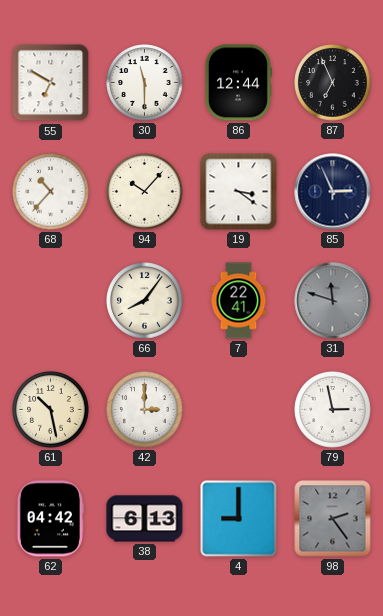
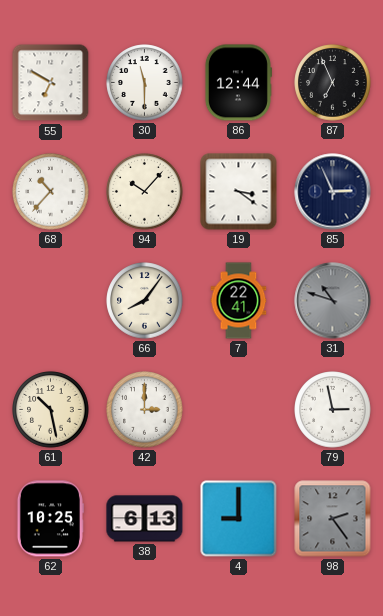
31: 11:48 -> 10:48 (333, 301)
62: 04:42 -> 10:25 (50, 519)
